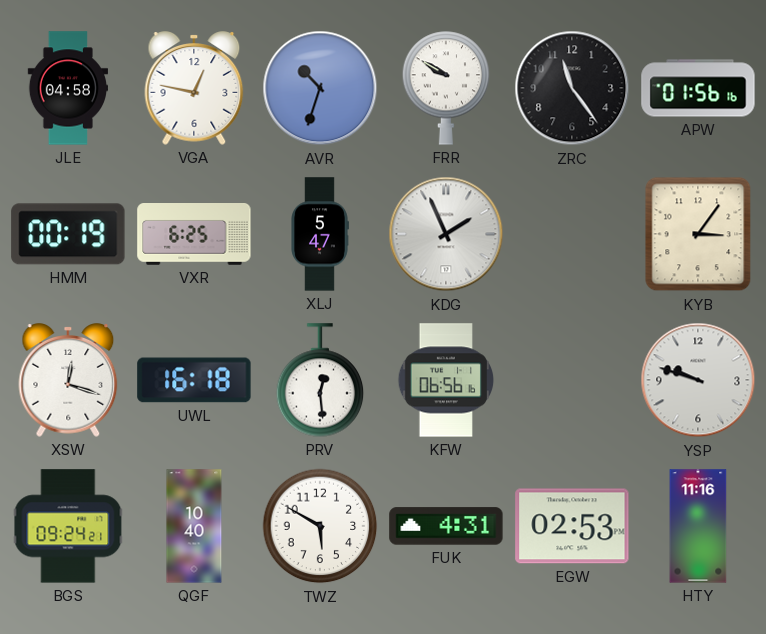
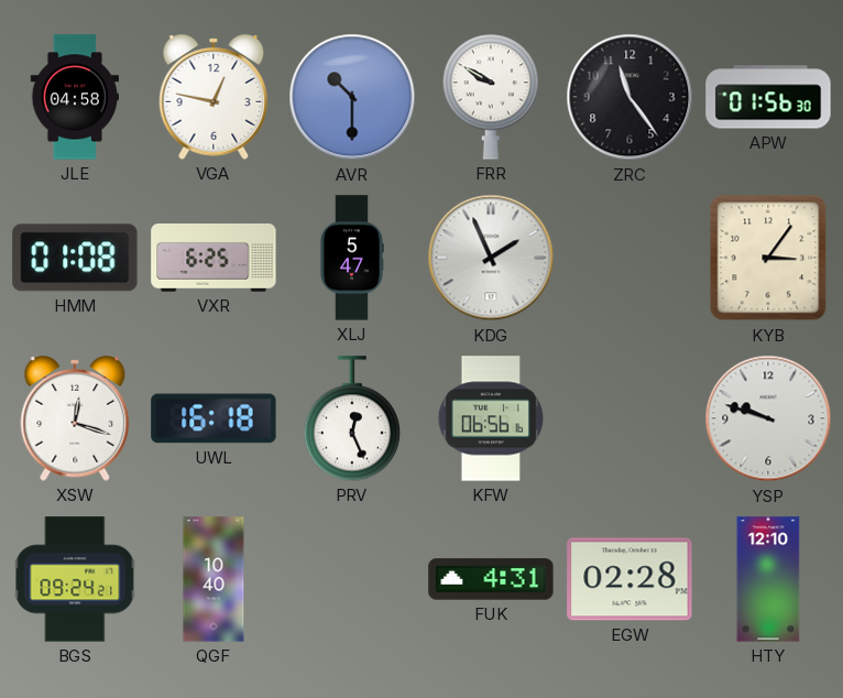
AVR: 10:33 -> 10:30 (352, 97)
APW: 01:56:16 -> 01:56:30 (768, 97)
HMM: 00:19 -> 01:08 (75, 258)
PRV: 12:29 -> 12:26 (352, 418)
TWZ: 5:50 -> none (320, 526)
EGW: 02:53 -> 02:28 (629, 579)
HTY: 11:16 -> 12:10 (768, 579)
